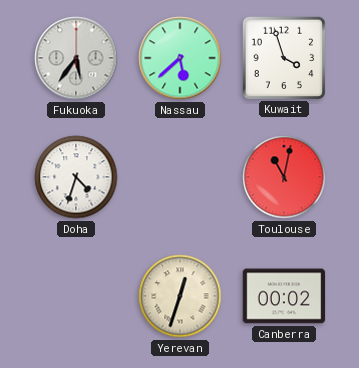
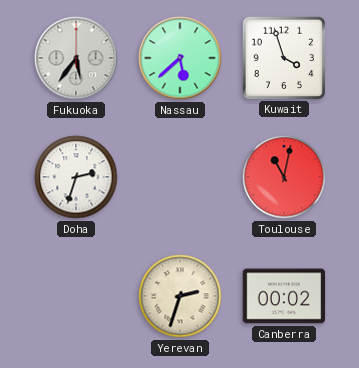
Doha: 4:33 -> 2:33 (76, 177)
Yerevan: 12:33 -> 2:33 (180, 296)
